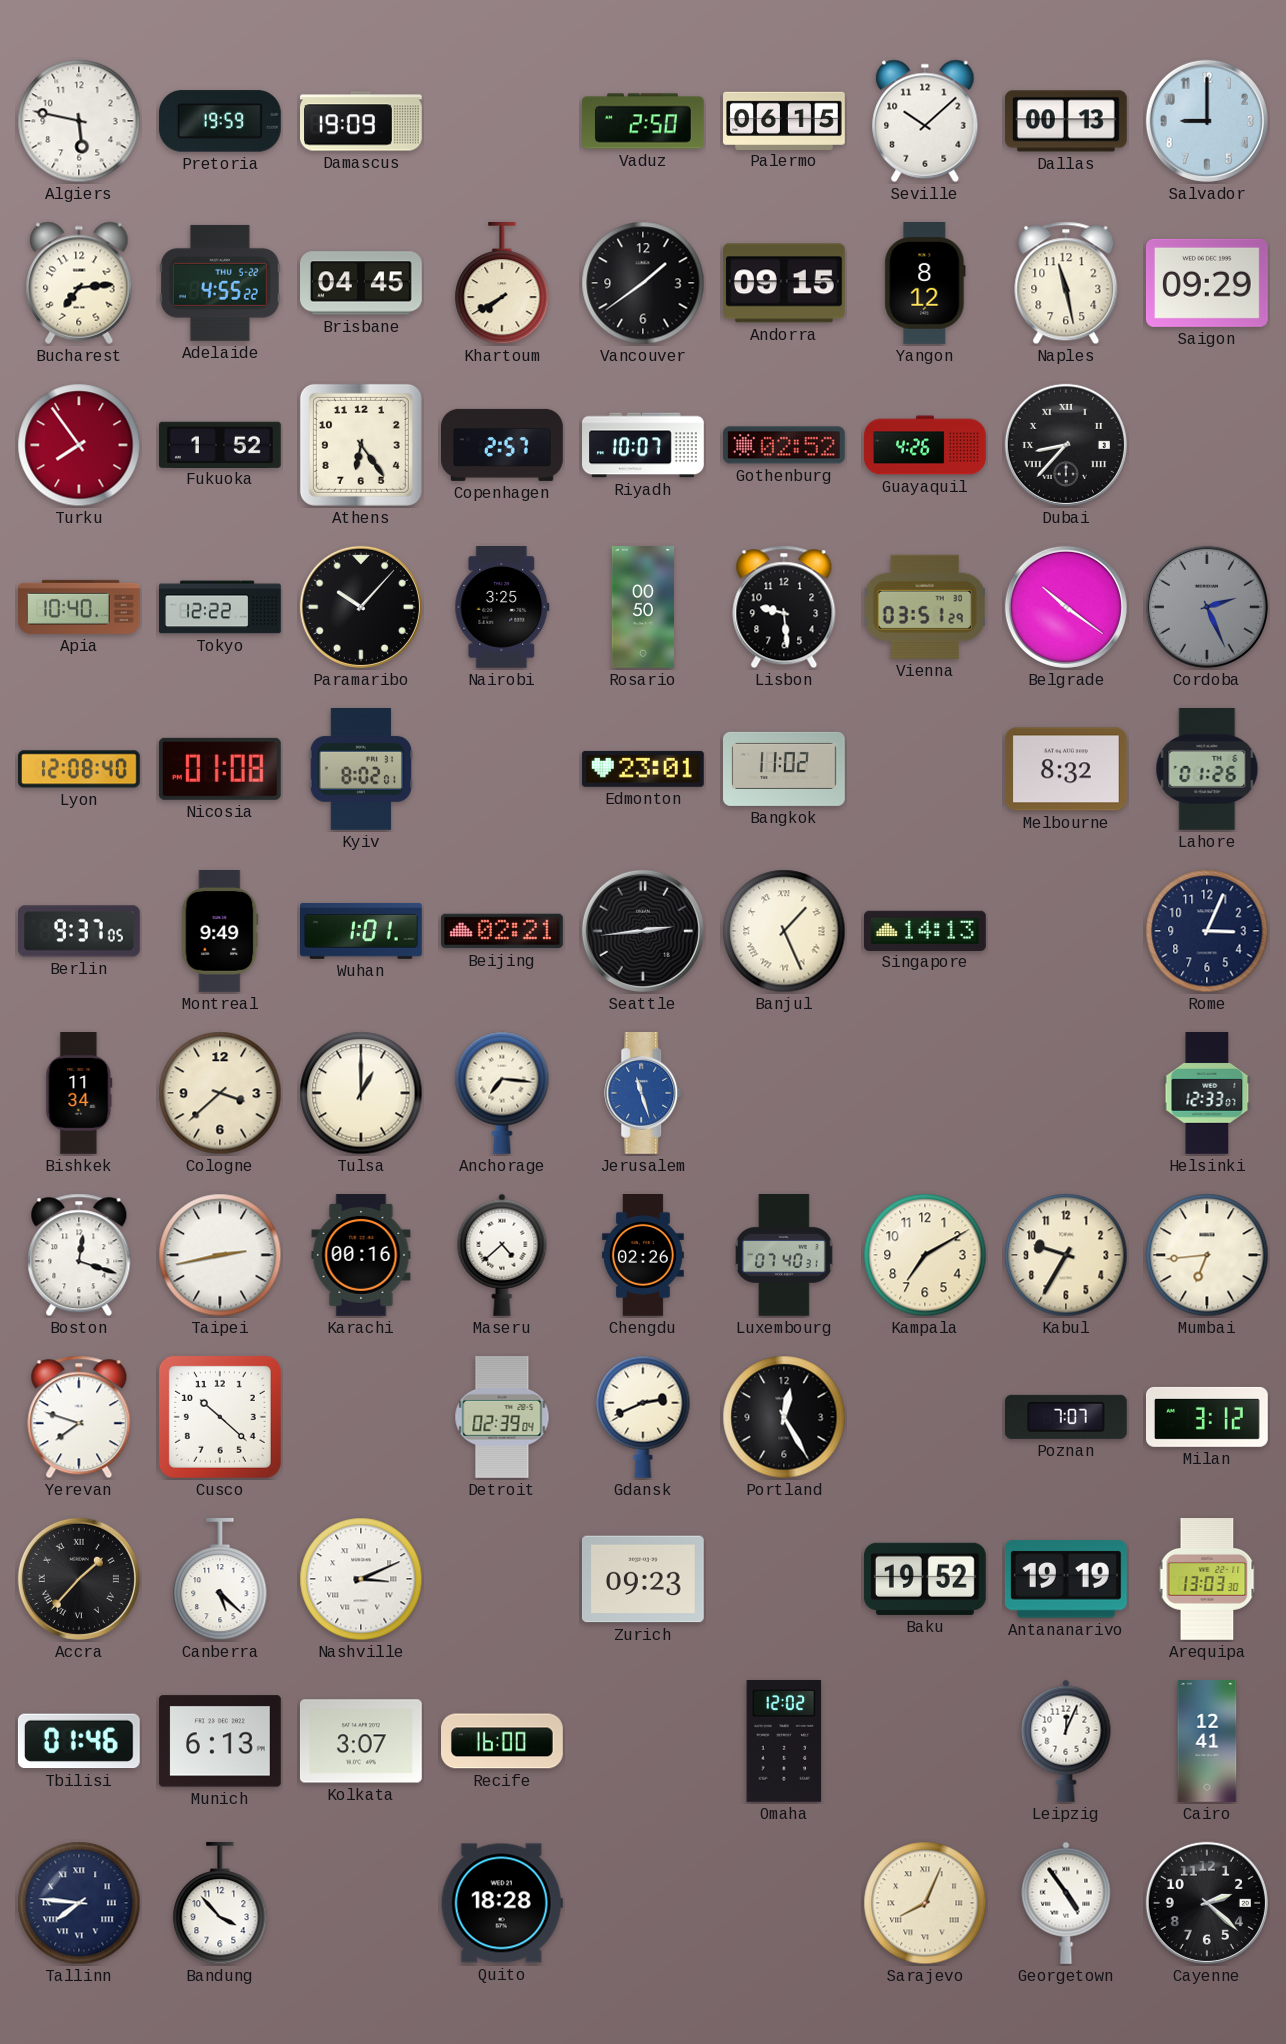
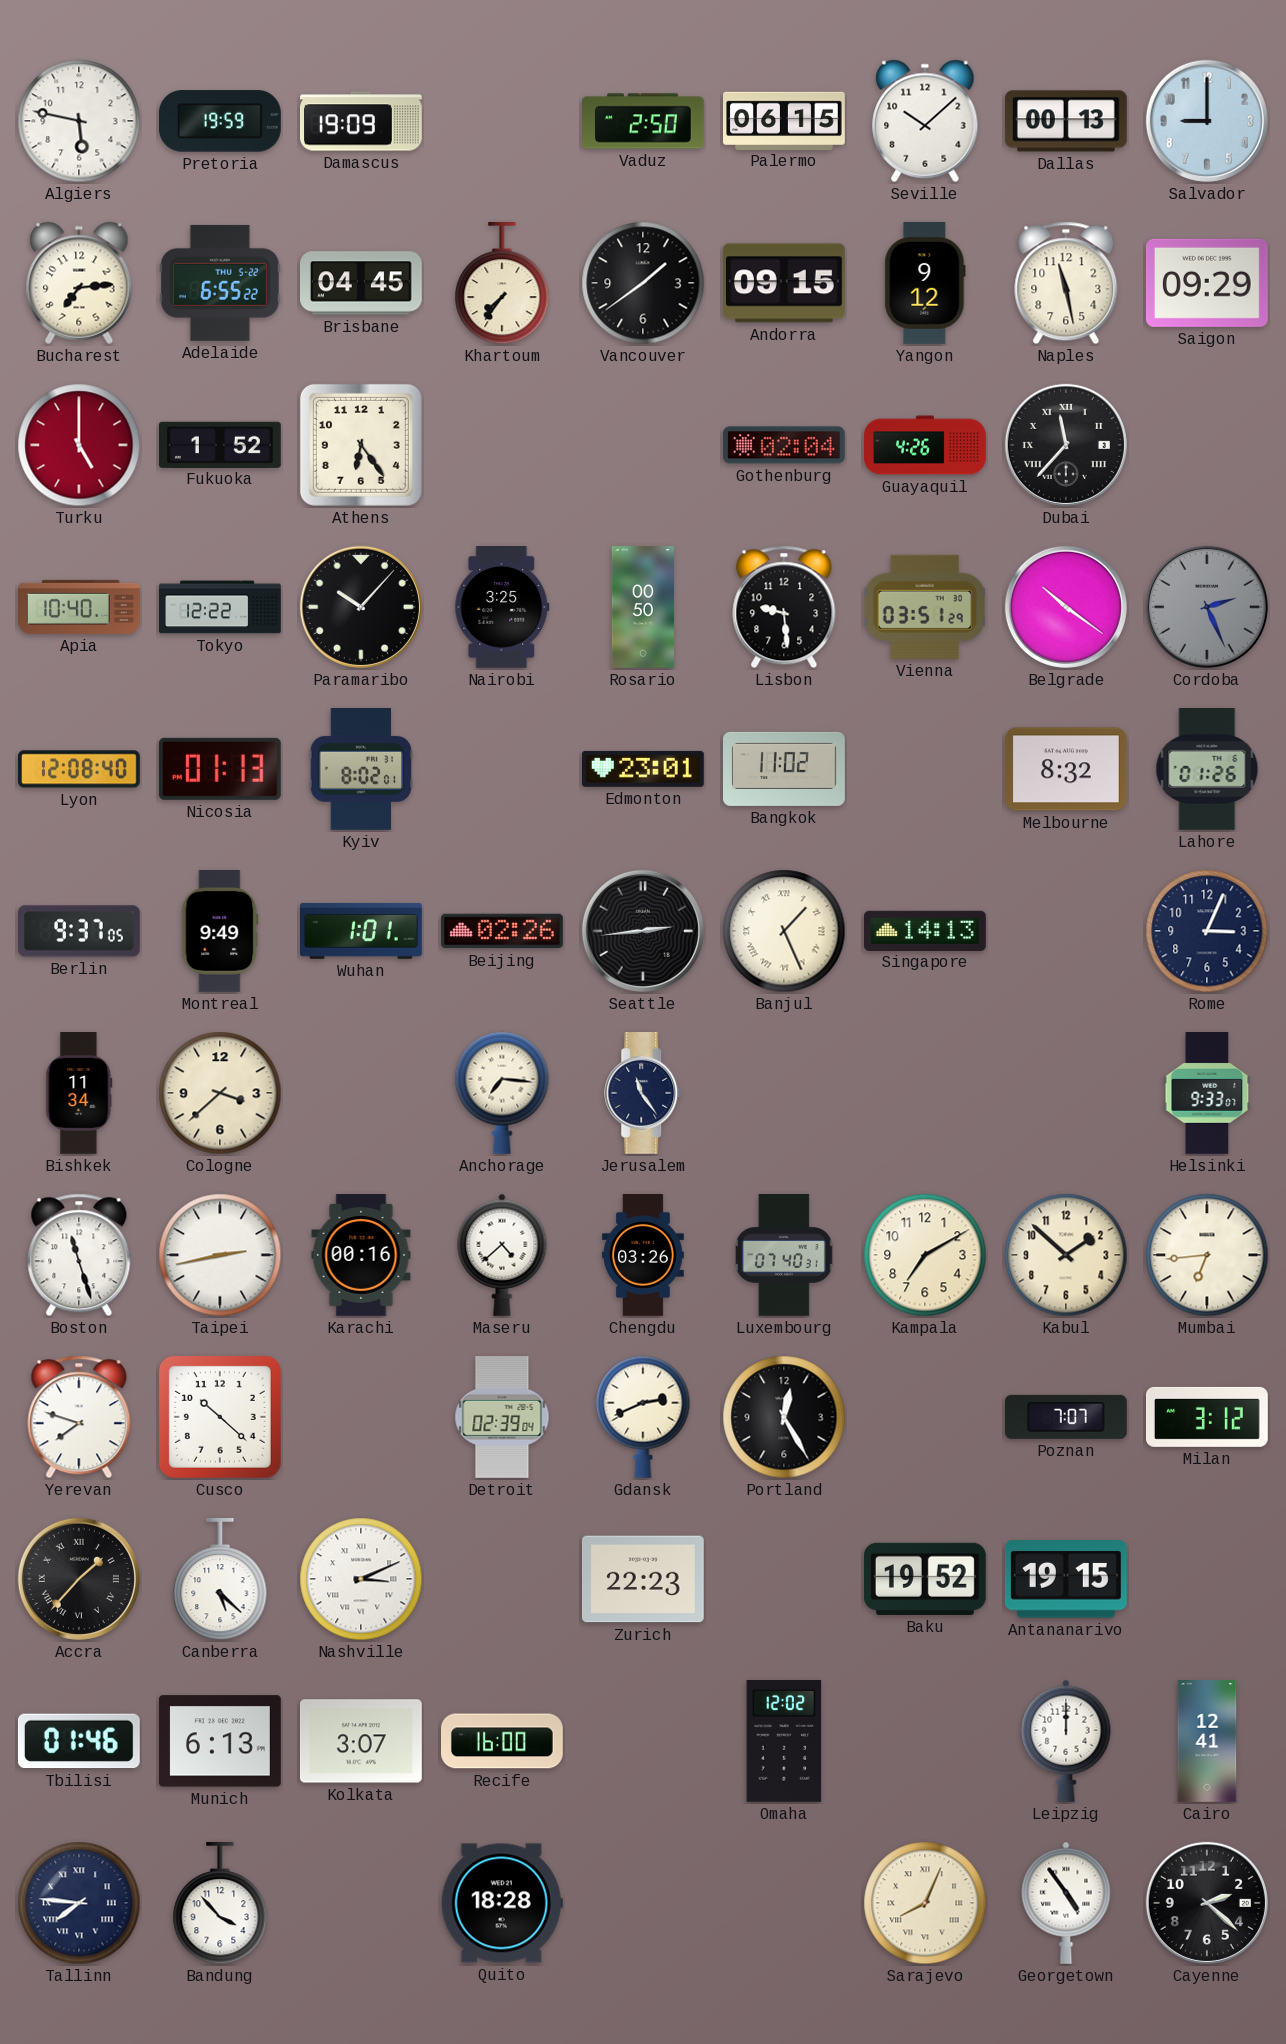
Adelaide: 4:55 -> 6:55 (220, 283)
Khartoum: 7:40 -> 7:36 (502, 283)
Yangon: 8:12 -> 9:12 (925, 284)
Turku: 7:54 -> 5:00 (79, 445)
Copenhagen: 2:57 -> none (503, 445)
Riyadh: 10:07 -> none (644, 445)
Gothenburg: 02:52 -> 02:04 (784, 445)
Dubai: 8:37 -> 11:37 (1066, 445)
Nicosia: 01:08 -> 01:13 (220, 769)
Beijing: 02:21 -> 02:26 (503, 931)
Tulsa: 1:00 -> none (361, 1093)
Jerusalem: 11:27 -> 11:24 (644, 1094)
Jerusalem dial: blue -> navy (644, 1094)
Helsinki: 12:33 -> 9:33 (1207, 1094)
Boston: 12:18 -> 11:27 (79, 1255)
Chengdu: 02:26 -> 03:26 (643, 1256)
Kabul: 9:35 -> 1:52 (1066, 1255)
Zurich: 09:23 -> 22:23 (643, 1579)
Antananarivo: 19:19 -> 19:15 (1066, 1579)
Arequipa: 13:03 -> none (1207, 1580)
Leipzig: 12:04 -> 12:00 (1066, 1741)
